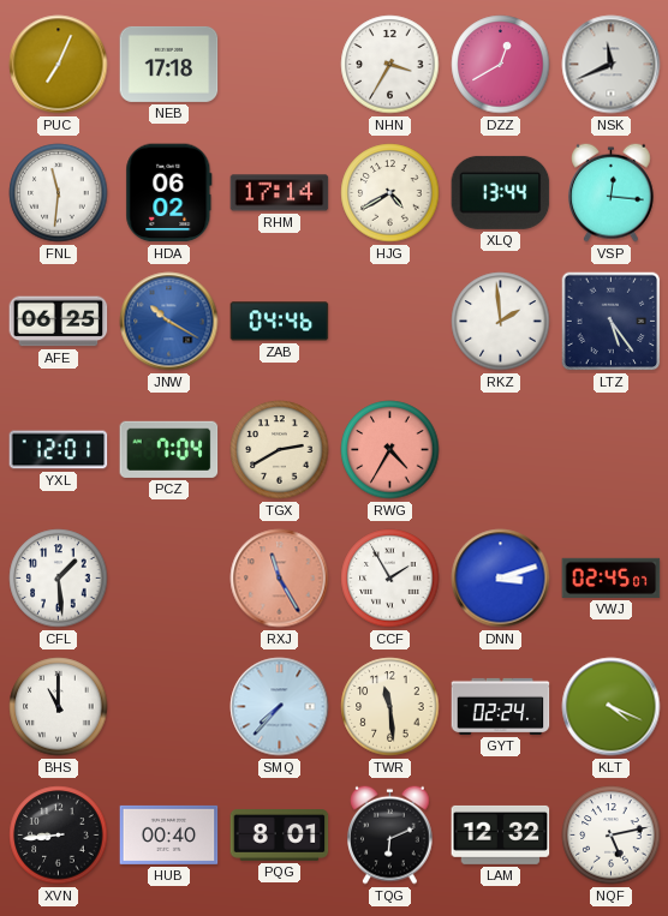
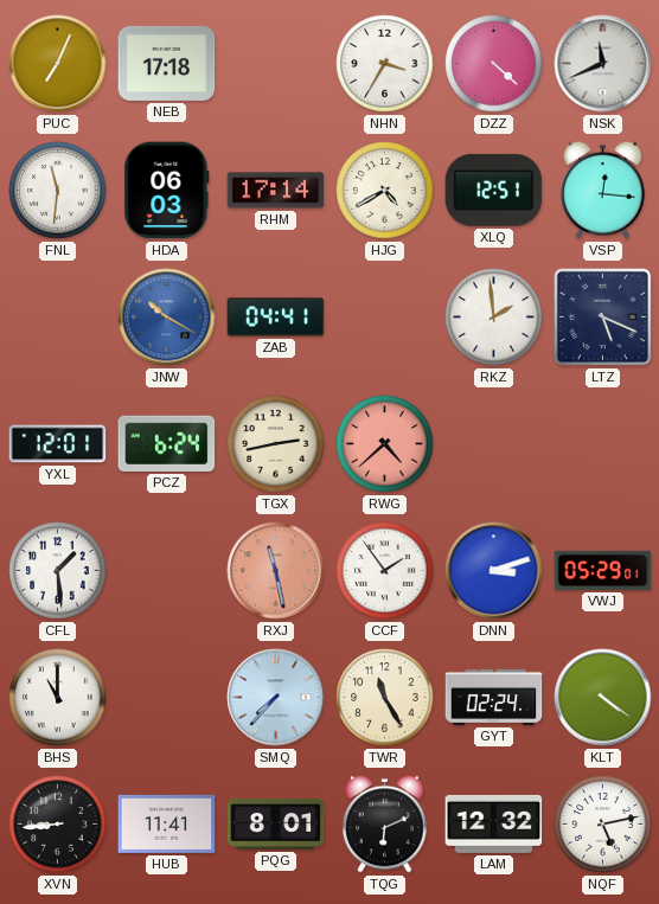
DZZ: 12:40 -> 4:22 (494, 64)
HDA: 06:02 -> 06:03 (167, 191)
XLQ: 13:44 -> 12:51 (494, 190)
AFE: 06:25 -> none (59, 322)
ZAB: 04:46 -> 04:41 (276, 318)
LTZ: 5:24 -> 5:19 (603, 318)
PCZ: 7:04 -> 6:24 (167, 443)
TGX: 2:40 -> 2:43 (276, 444)
RWG: 4:35 -> 4:38 (385, 444)
RXJ: 11:25 -> 11:28 (276, 571)
CCF: 1:55 -> 1:54 (385, 571)
VWJ: 02:45 -> 05:29 (603, 570)
TWR: 11:29 -> 11:25 (385, 698)
KLT: 4:19 -> 4:21 (603, 698)
HUB: 00:40 -> 11:41 (167, 823)
